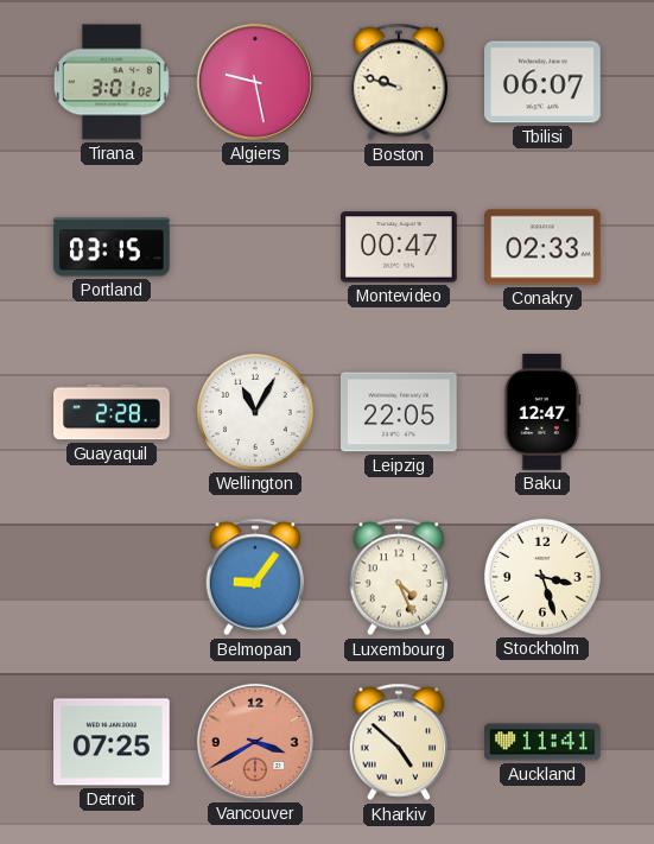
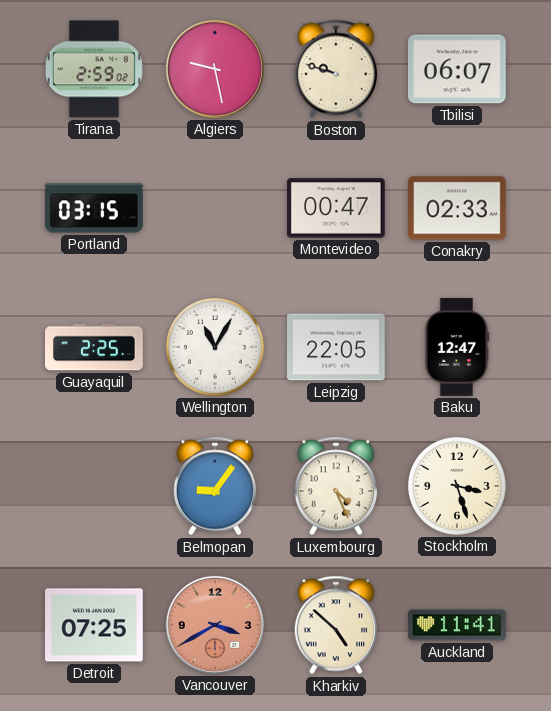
Tirana: 3:01 -> 2:59 (94, 69)
Guayaquil: 2:28 -> 2:25 (94, 347)
